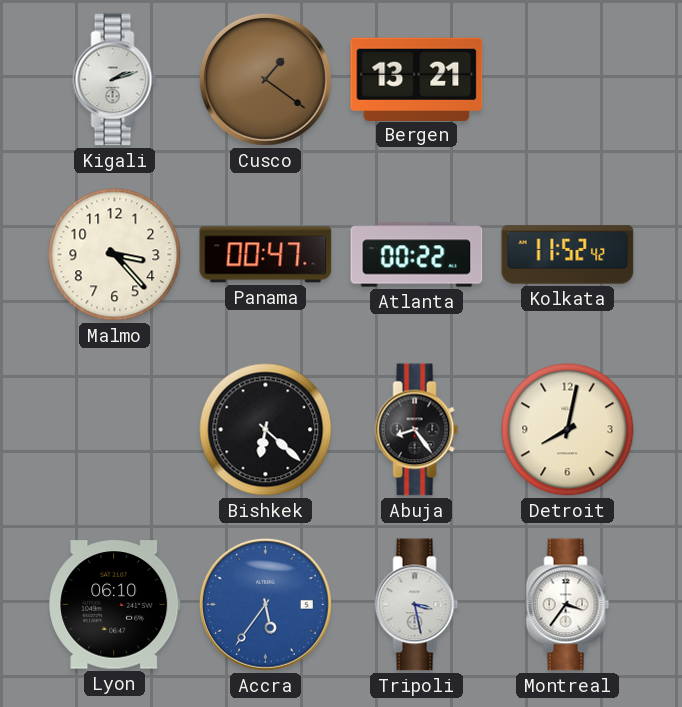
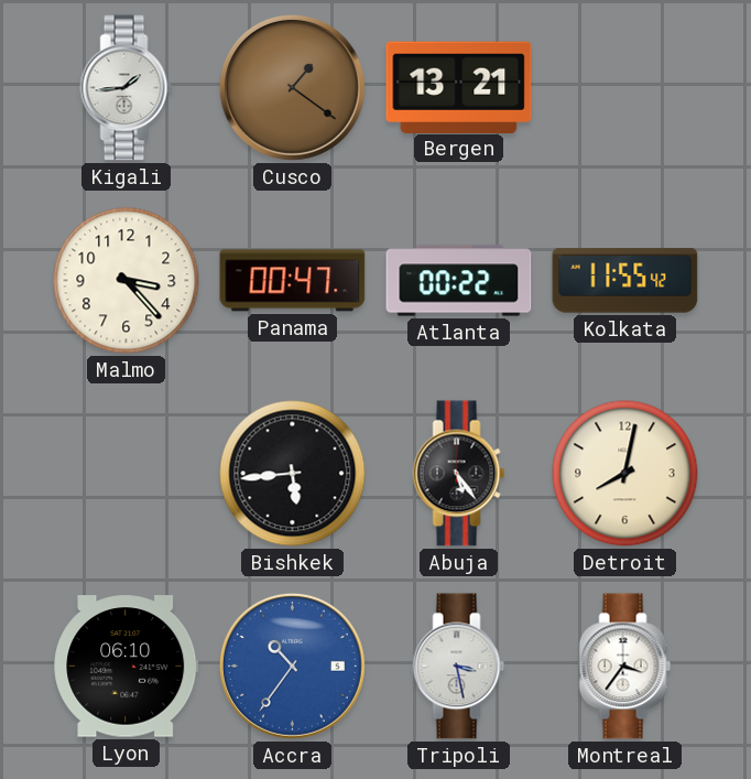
Kigali: 2:12 -> 1:44 (127, 88)
Kolkata: 11:52 -> 11:55 (625, 281)
Bishkek: 6:22 -> 5:44 (293, 474)
Abuja: 8:24 -> 5:24 (459, 474)
Accra: 5:36 -> 10:36 (292, 666)
